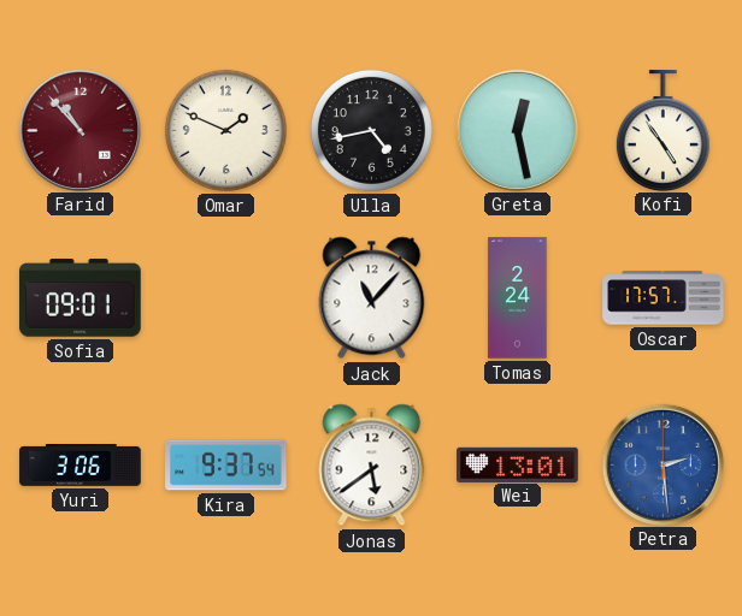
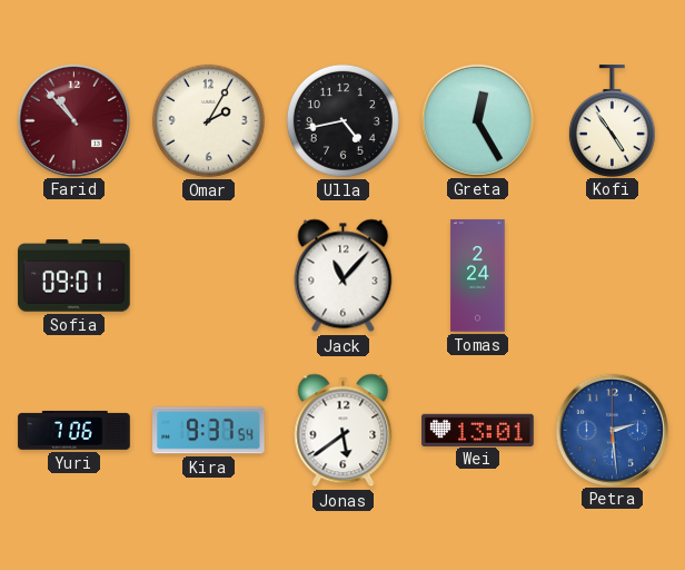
Omar: 1:49 -> 2:05 (208, 120)
Greta: 12:28 -> 12:25 (477, 120)
Oscar: 17:57 -> none (664, 298)
Yuri: 3:06 -> 7:06 (75, 431)
